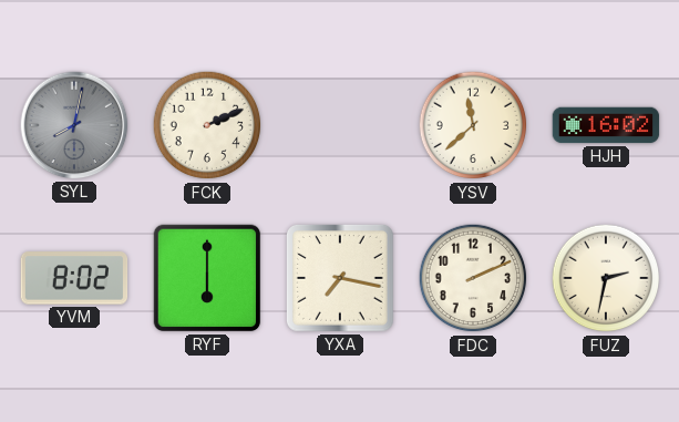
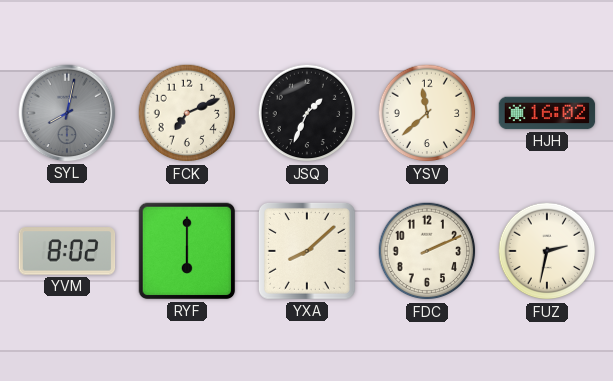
FCK: 2:11 -> 7:11 (187, 113)
JSQ: none -> 1:34 (307, 113)
YXA: 7:17 -> 8:08 (307, 251)
